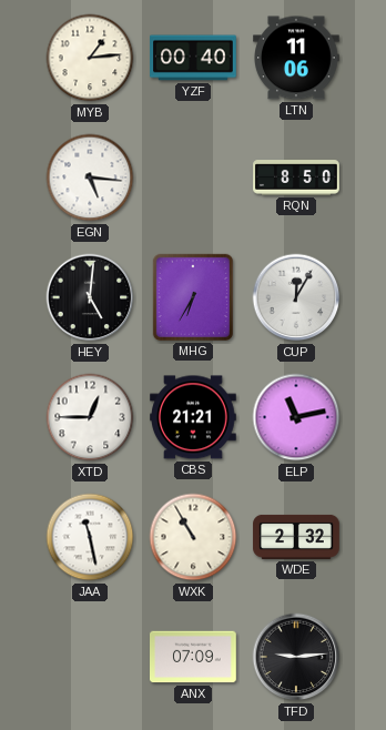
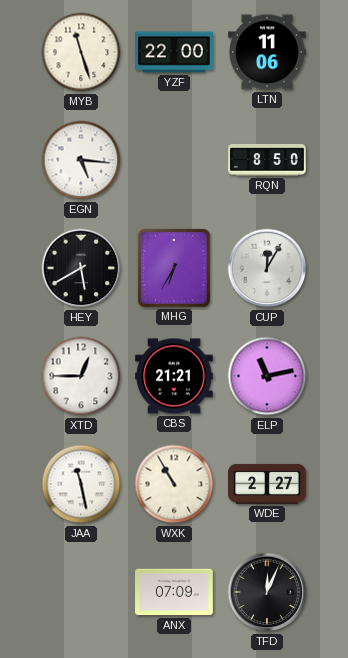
MYB: 1:14 -> 11:27 (81, 52)
YZF: 00:40 -> 22:00 (174, 52)
HEY: 5:01 -> 5:40 (81, 268)
WDE: 2:32 -> 2:27 (267, 484)
TFD: 9:14 -> 12:04 (267, 592)
